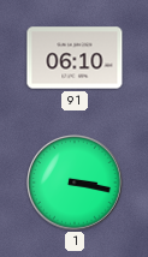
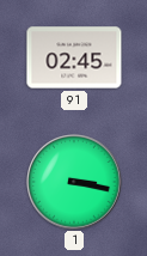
91: 06:10 -> 02:45 (74, 57)
